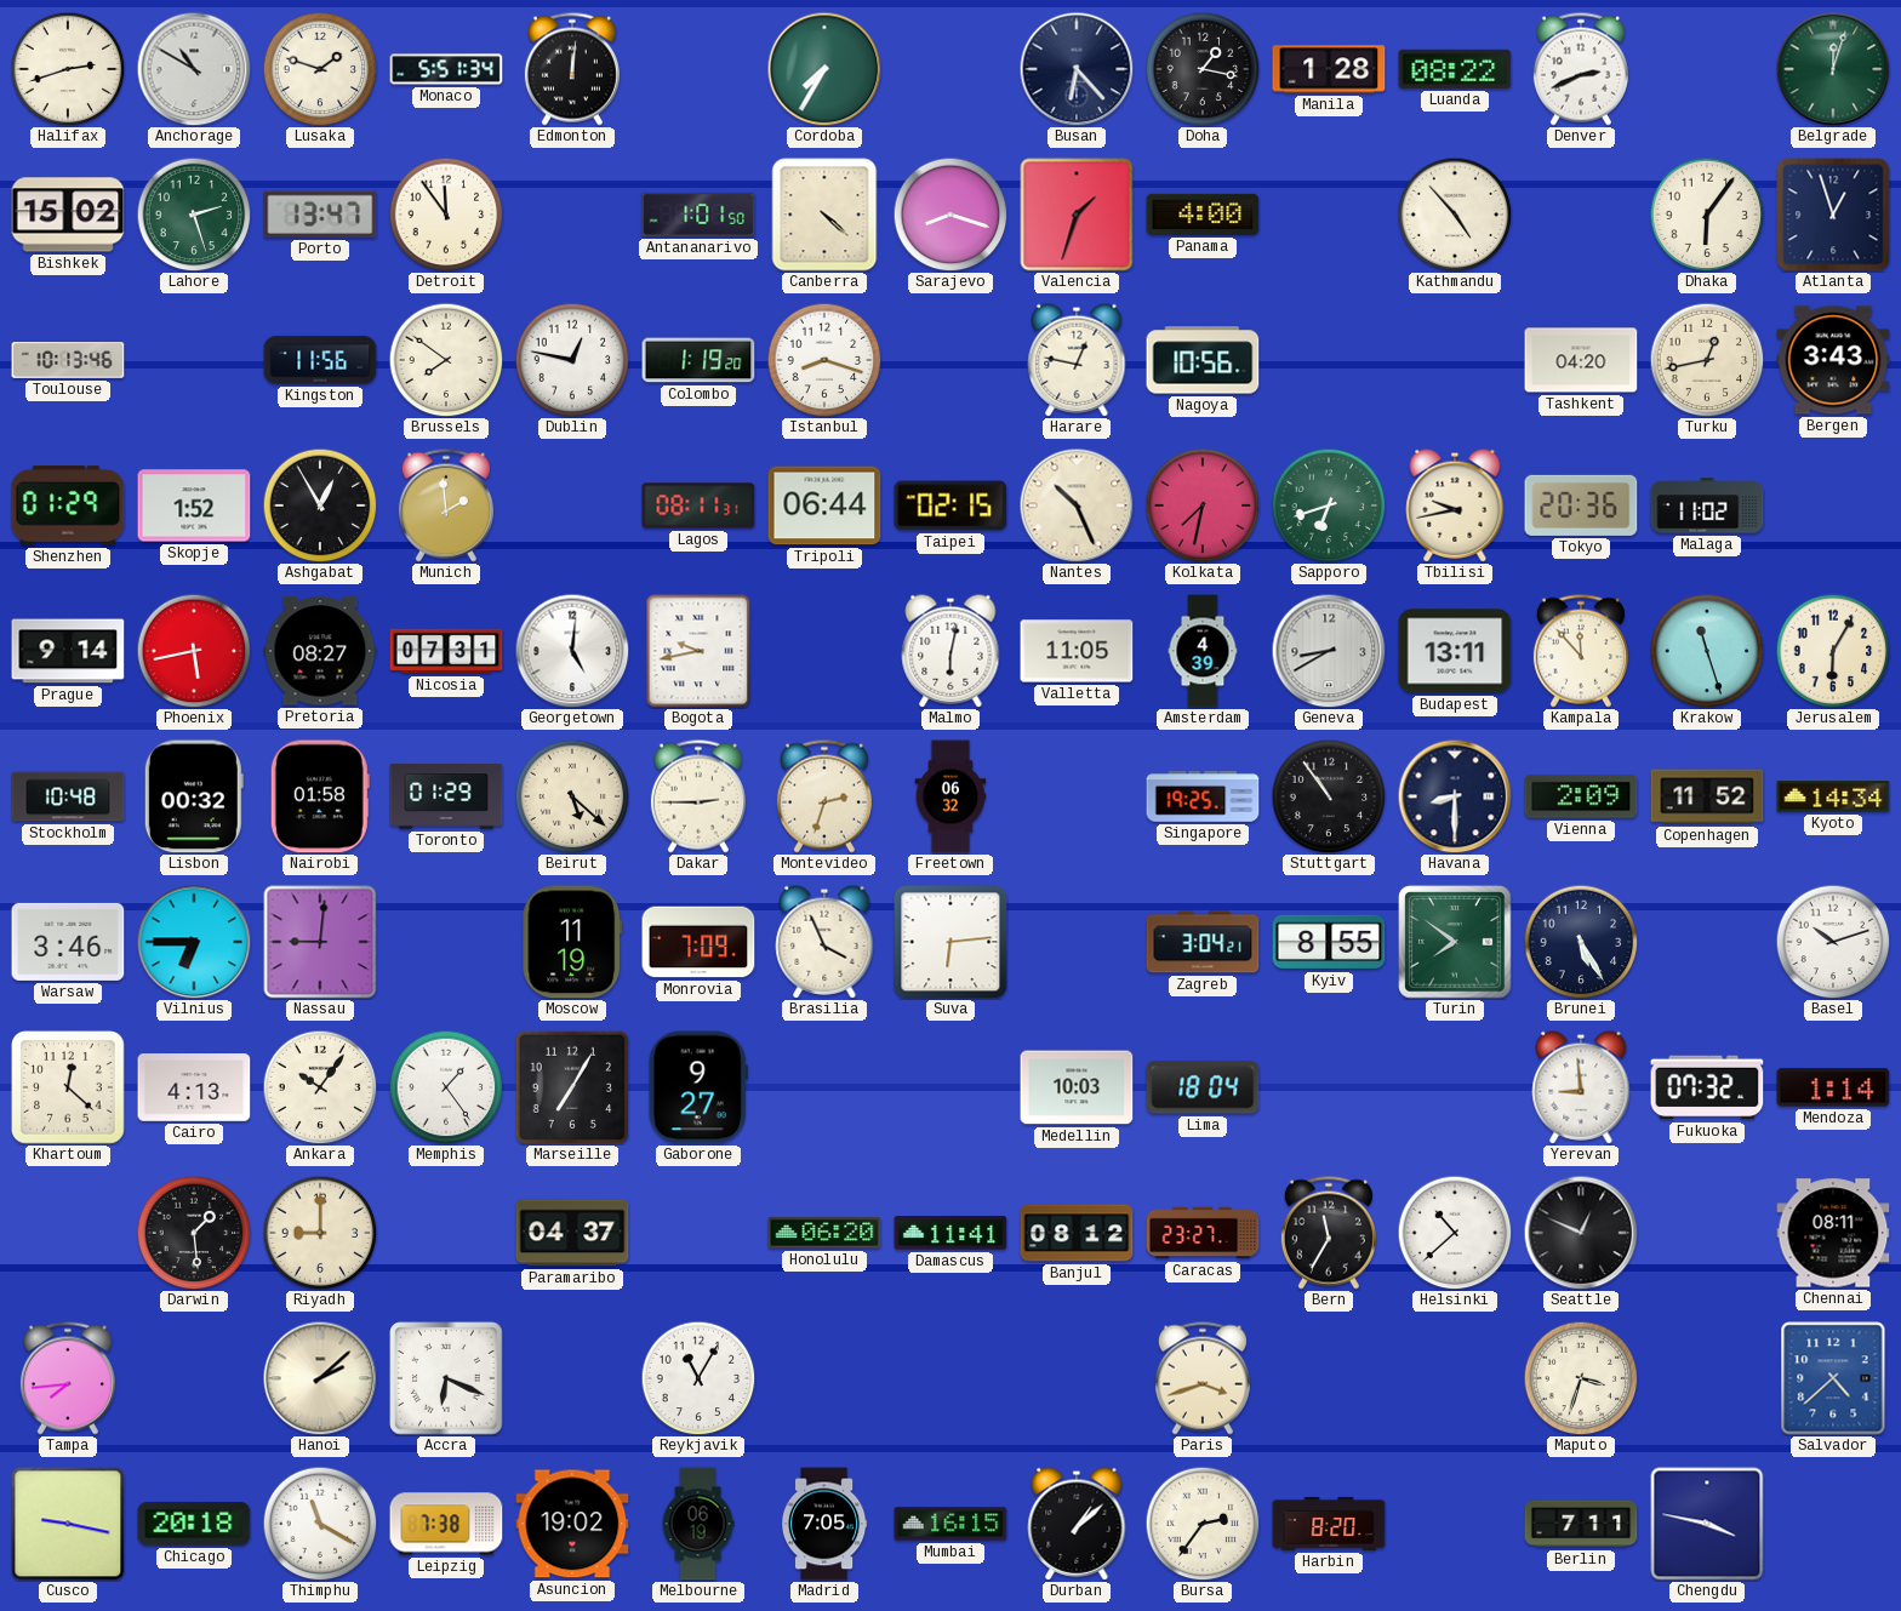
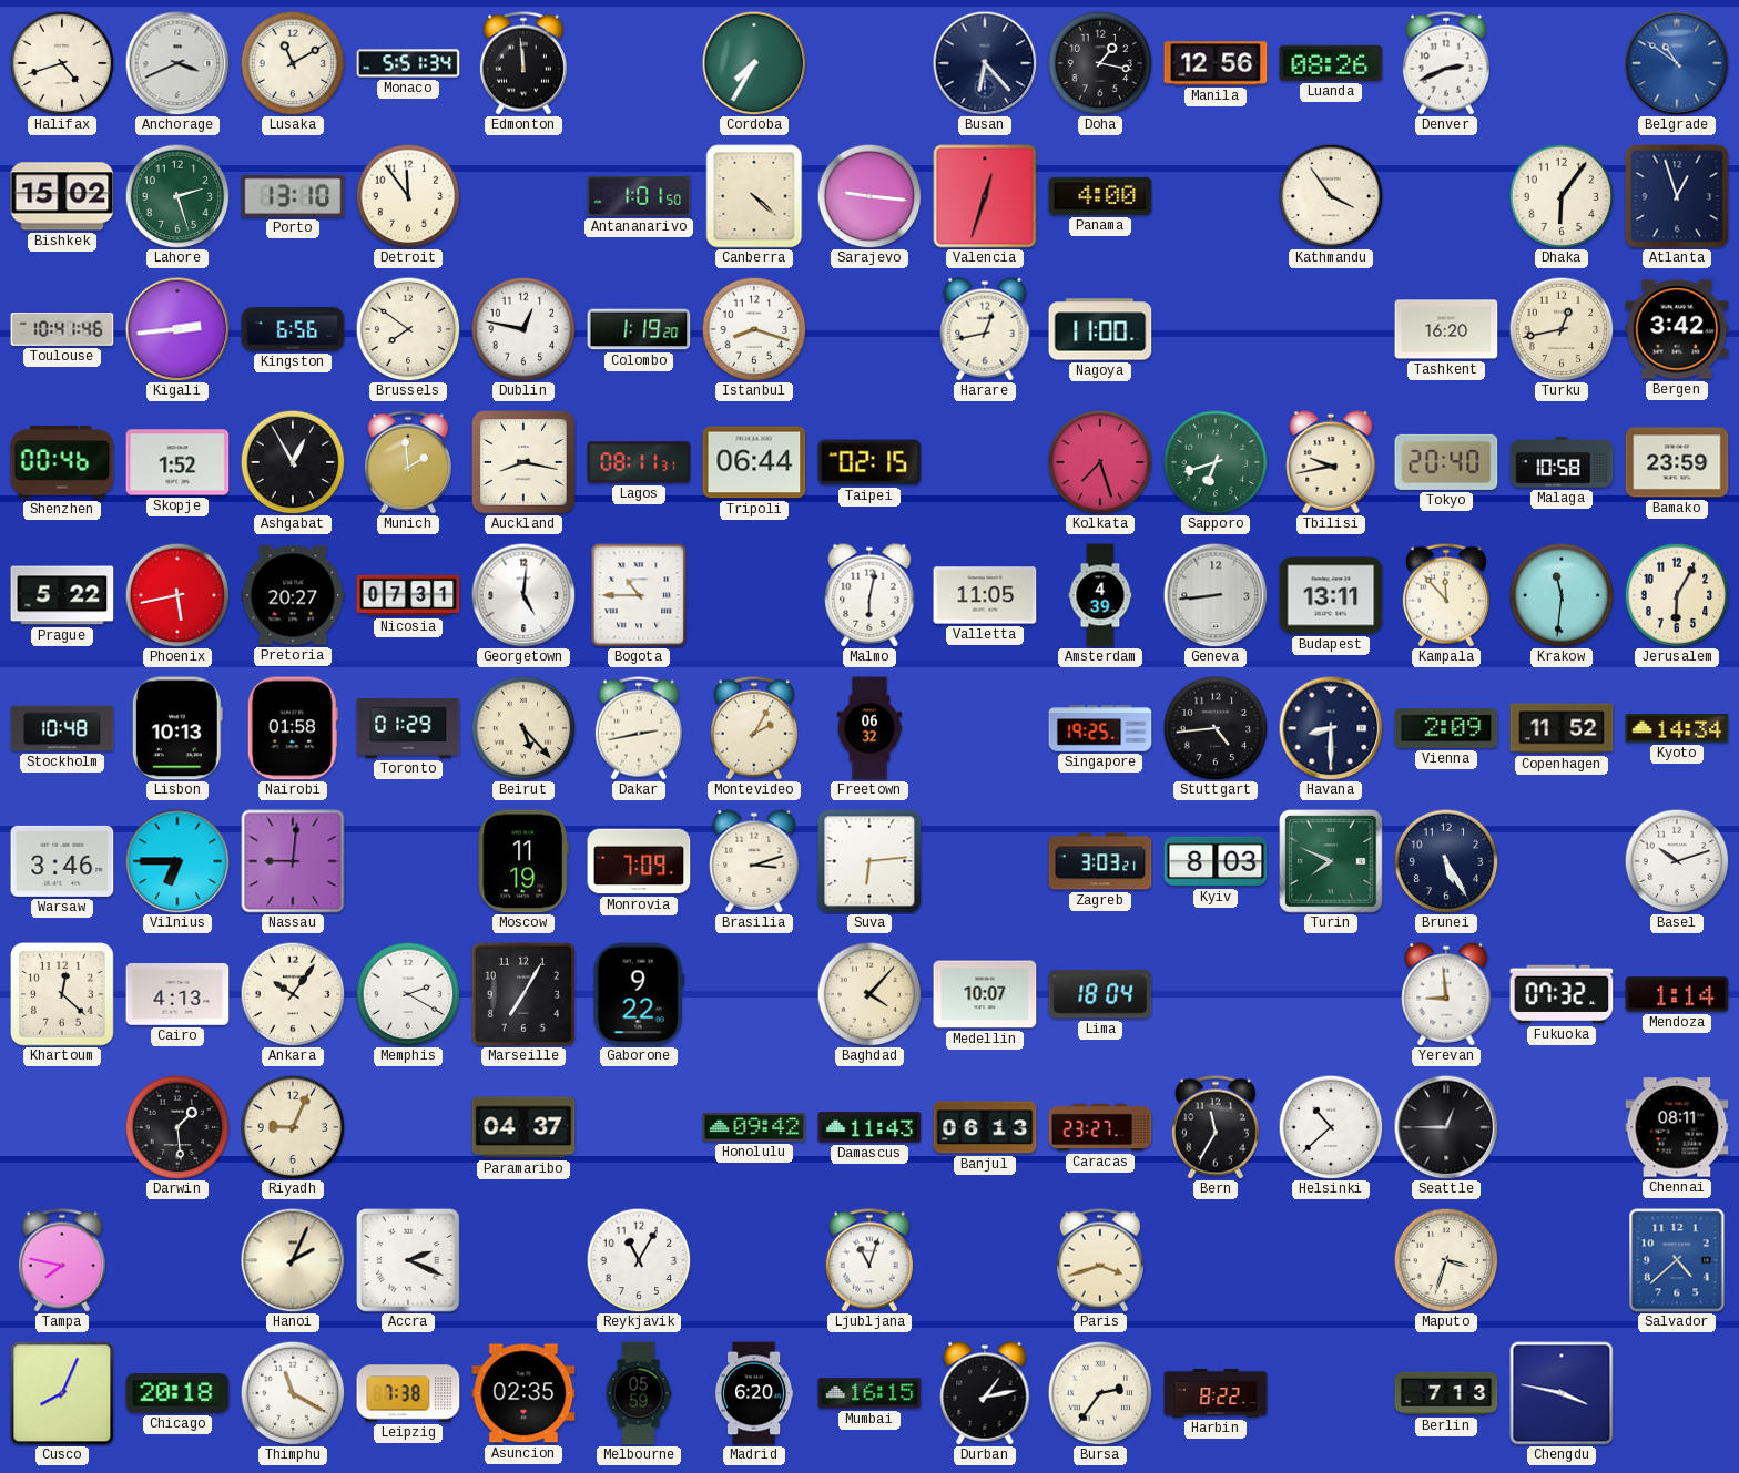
Halifax: 2:42 -> 4:42 (62, 63)
Anchorage: 10:50 -> 3:41 (177, 63)
Lusaka: 1:48 -> 11:10 (293, 63)
Edmonton: 12:01 -> 11:59 (523, 63)
Manila: 1:28 -> 12:56 (1216, 63)
Luanda: 08:22 -> 08:26 (1331, 63)
Belgrade: 12:03 -> 10:51 (1677, 63)
Belgrade dial: green -> blue (1677, 63)
Porto: 13:47 -> 13:10 (293, 196)
Sarajevo: 8:18 -> 9:16 (869, 196)
Valencia: 1:33 -> 12:33 (985, 196)
Kathmandu: 4:53 -> 3:54 (1331, 196)
Toulouse: 10:13 -> 10:41 (62, 329)
Kigali: none -> 2:44 (177, 329)
Kingston: 11:56 -> 6:56 (293, 329)
Harare: 12:47 -> 12:43 (985, 329)
Nagoya: 10:56 -> 11:00 (1100, 329)
Tashkent: 04:20 -> 16:20 (1446, 329)
Bergen: 3:43 -> 3:42 (1677, 329)
Shenzhen: 01:29 -> 00:46 (62, 462)
Auckland: none -> 8:17 (525, 463)
Nantes: 10:26 -> none (1077, 505)
Kolkata: 7:32 -> 7:27 (1100, 462)
Tokyo: 20:36 -> 20:40 (1446, 462)
Malaga: 11:02 -> 10:58 (1562, 462)
Bamako: none -> 23:59 (1677, 462)
Prague: 9:14 -> 5:22 (62, 595)
Pretoria: 08:27 -> 20:27 (293, 595)
Bogota: 9:43 -> 10:45 (639, 595)
Geneva: 8:40 -> 8:44 (1216, 595)
Krakow: 11:27 -> 11:31 (1562, 595)
Lisbon: 00:32 -> 10:13 (177, 728)
Beirut: 5:22 -> 5:23 (523, 728)
Dakar: 2:45 -> 2:43 (639, 728)
Montevideo: 2:33 -> 2:05 (754, 728)
Stuttgart: 10:54 -> 4:44 (1216, 728)
Brasilia: 3:56 -> 3:12 (754, 861)
Zagreb: 3:04 -> 3:03 (1100, 861)
Kyiv: 8:55 -> 8:03 (1216, 861)
Turin: 7:51 -> 7:49 (1331, 861)
Memphis: 1:24 -> 2:20 (408, 994)
Gaborone: 9:27 -> 9:22 (639, 994)
Baghdad: none -> 4:07 (869, 994)
Medellin: 10:03 -> 10:07 (985, 994)
Riyadh: 9:00 -> 9:04 (293, 1127)
Honolulu: 06:20 -> 09:42 (754, 1127)
Damascus: 11:41 -> 11:43 (869, 1127)
Banjul: 08:12 -> 06:13 (985, 1127)
Seattle: 12:49 -> 12:45 (1446, 1127)
Tampa: 7:44 -> 7:47 (62, 1260)
Hanoi: 2:08 -> 2:04 (293, 1260)
Accra: 6:19 -> 2:19 (408, 1260)
Ljubljana: none -> 11:03 (869, 1260)
Cusco: 9:17 -> 8:04 (62, 1393)
Asuncion: 19:02 -> 02:35 (523, 1393)
Melbourne: 06:19 -> 05:59 (639, 1393)
Madrid: 7:05 -> 6:20 (754, 1393)
Durban: 1:08 -> 1:13 (985, 1393)
Harbin: 8:20 -> 8:22 (1216, 1393)
Berlin: 7:11 -> 7:13 (1446, 1393)
